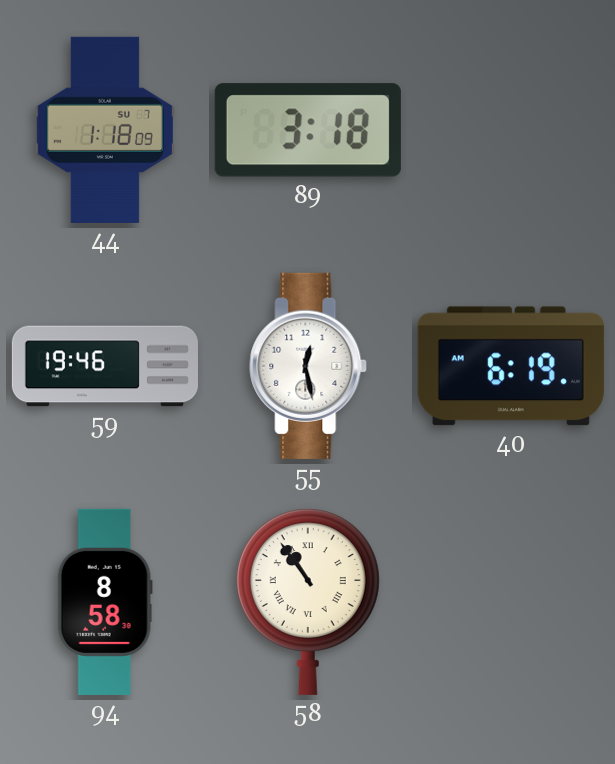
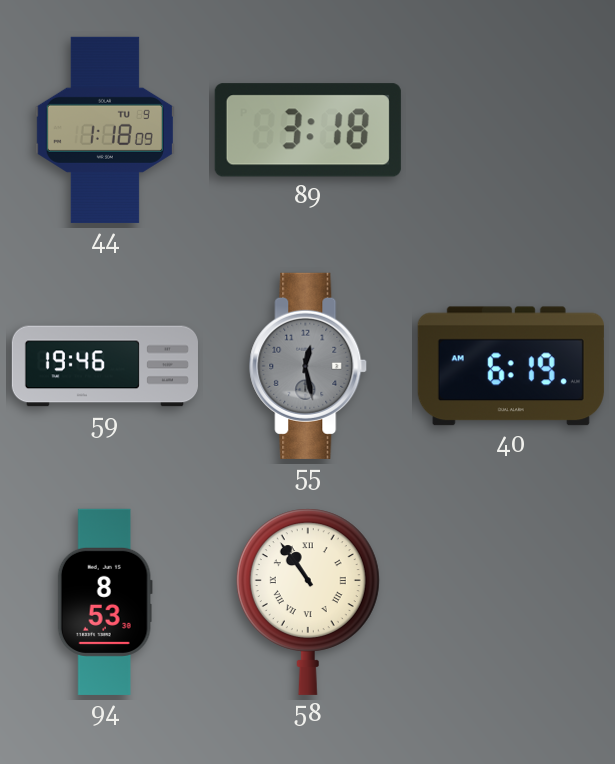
44 date: SU 7 -> TU 9 (105, 130)
55 dial: white -> grey (309, 366)
94: 8:58 -> 8:53 (105, 602)
